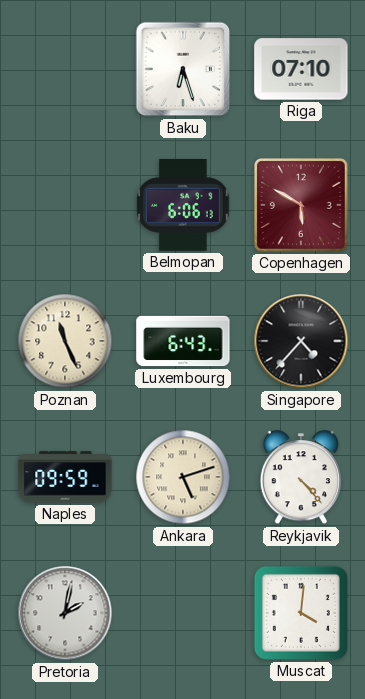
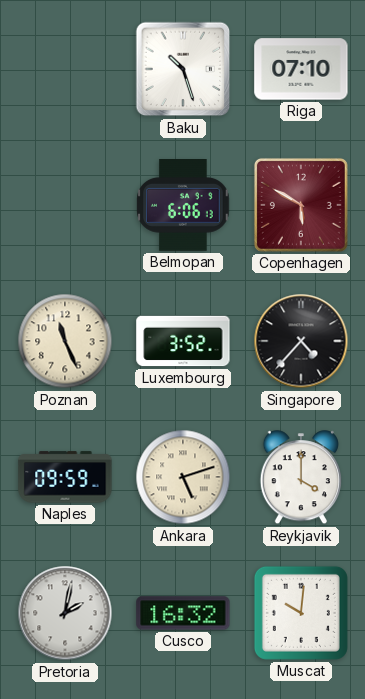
Baku: 6:27 -> 10:27 (183, 69)
Luxembourg: 6:43 -> 3:52 (183, 341)
Reykjavik: 4:23 -> 4:00 (301, 478)
Cusco: none -> 16:32 (183, 613)
Muscat: 4:01 -> 10:01 (301, 613)
